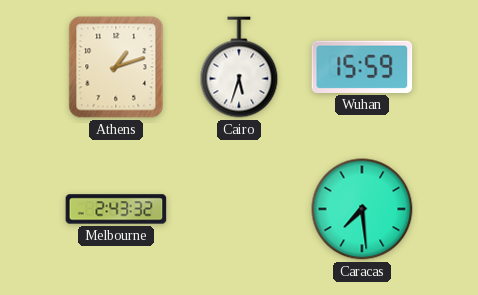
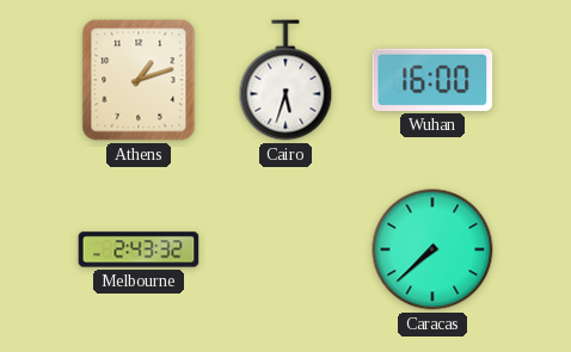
Wuhan: 15:59 -> 16:00 (432, 80)
Caracas: 7:29 -> 7:38 (432, 249)
